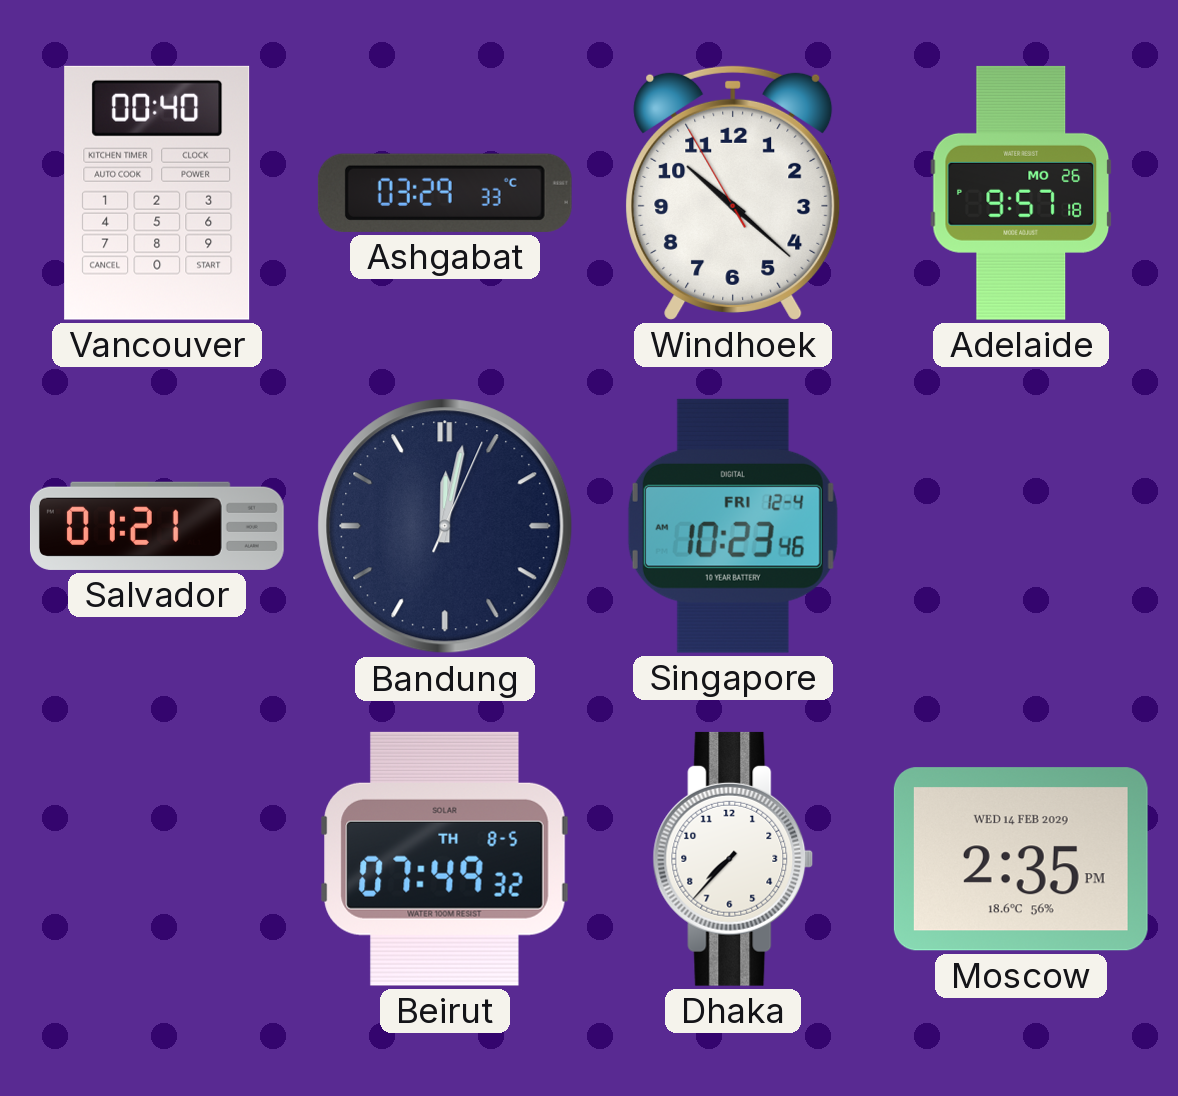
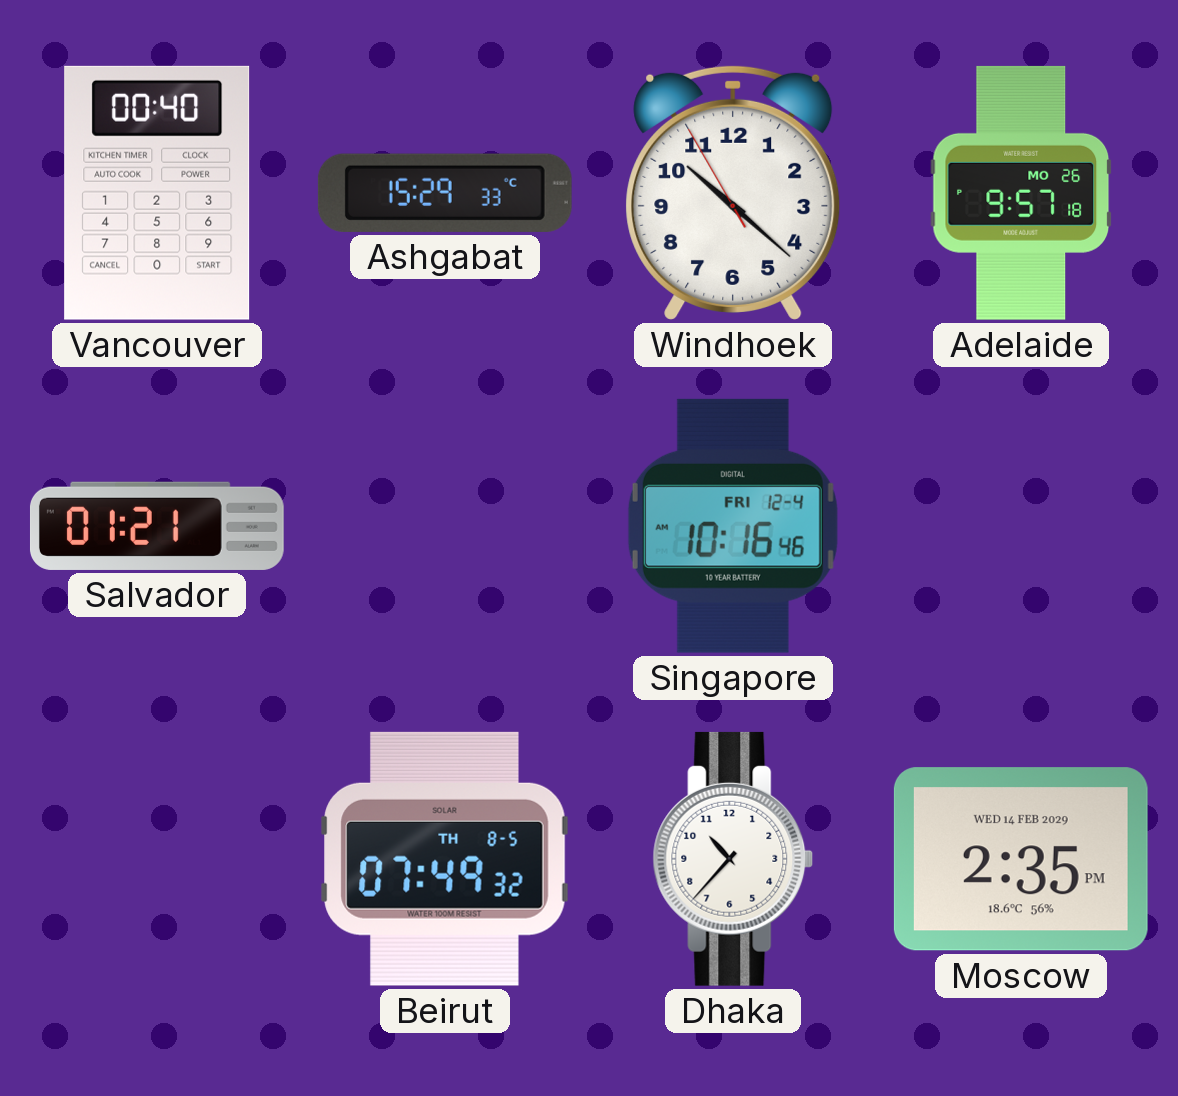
Ashgabat: 03:29 -> 15:29 (445, 193)
Bandung: 12:02 -> none (445, 526)
Singapore: 10:23 -> 10:16 (733, 526)
Dhaka: 7:37 -> 10:37 (733, 859)
